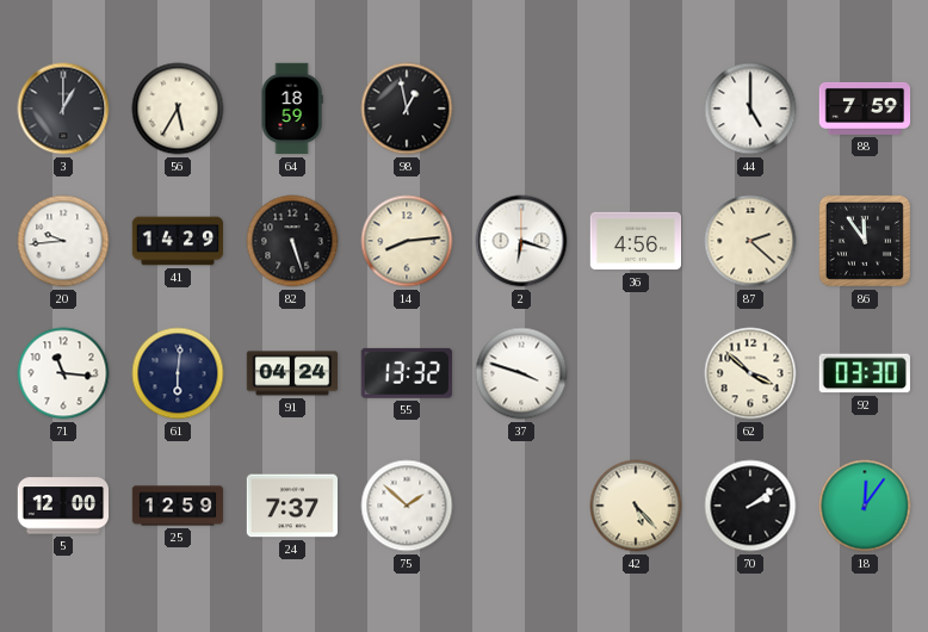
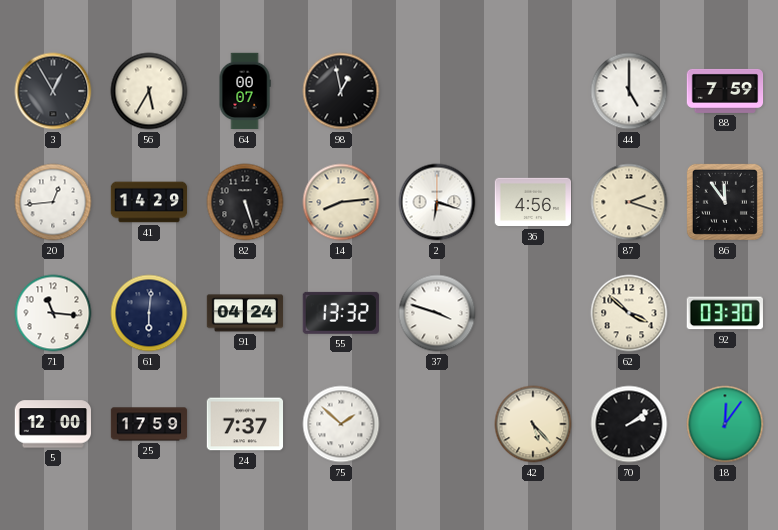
3: 1:00 -> 12:55 (53, 91)
64: 18:59 -> 00:07 (245, 91)
20: 9:44 -> 12:44 (53, 202)
87: 2:22 -> 2:18 (629, 202)
25: 12:59 -> 17:59 (149, 424)
